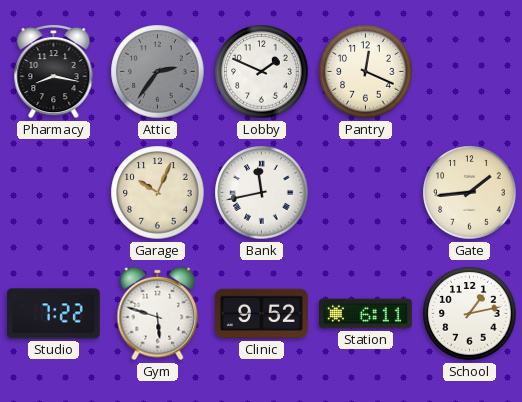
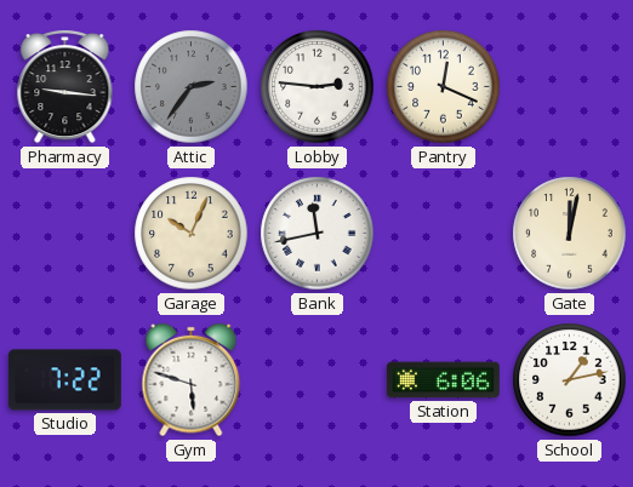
Pharmacy: 8:17 -> 9:16 (65, 87)
Lobby: 1:49 -> 2:46 (318, 87)
Gate: 1:44 -> 12:02 (570, 234)
Clinic: 9:52 -> none (262, 314)
Station: 6:11 -> 6:06 (444, 380)
